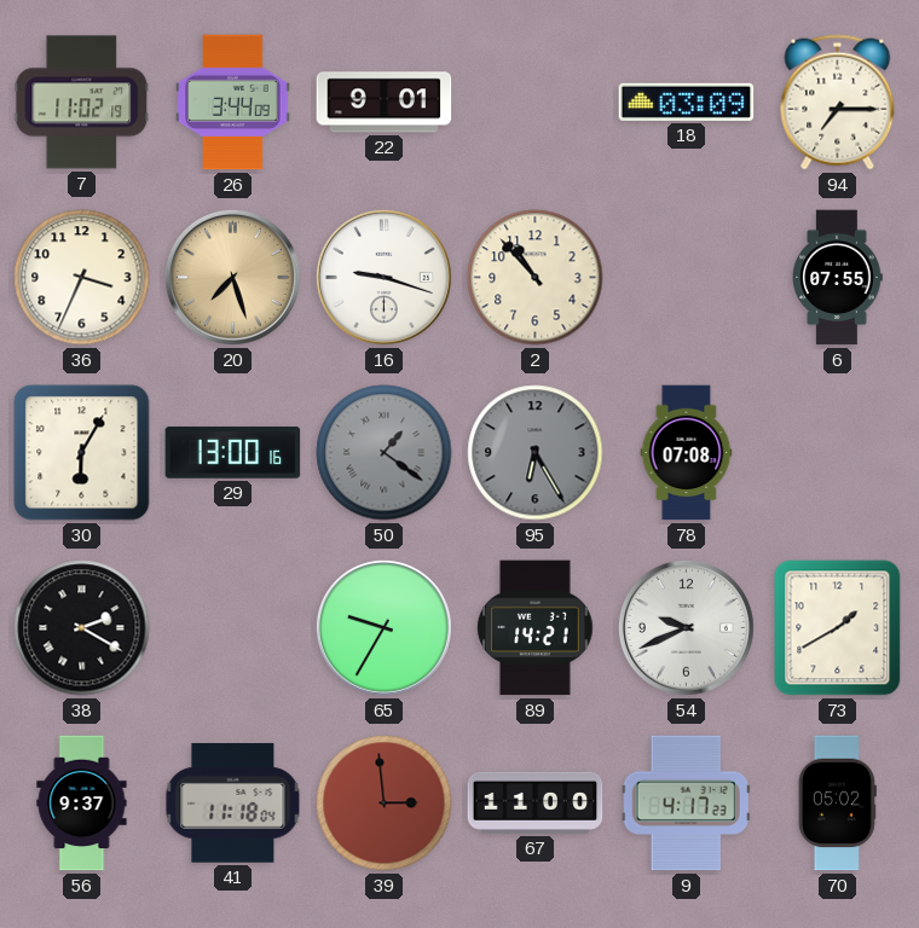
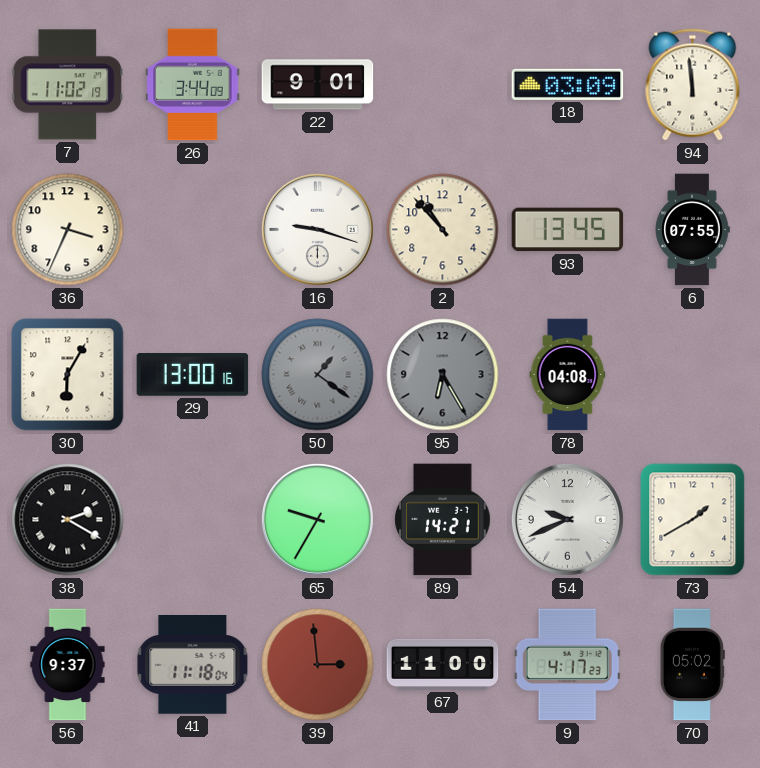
94: 7:15 -> 11:59 (693, 85)
20: 7:27 -> none (232, 277)
93: none -> 13:45 (568, 230)
78: 07:08 -> 04:08 (568, 375)
